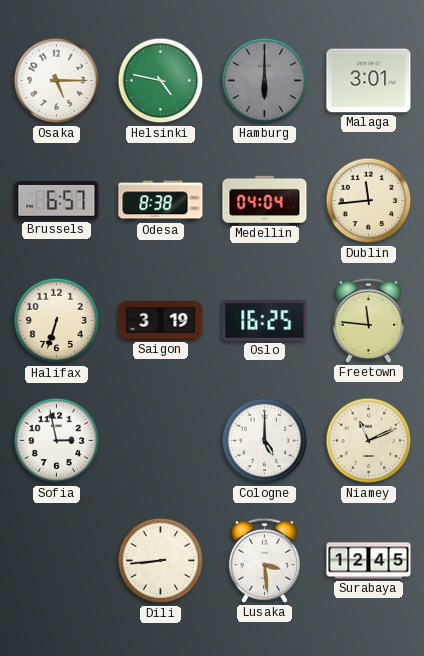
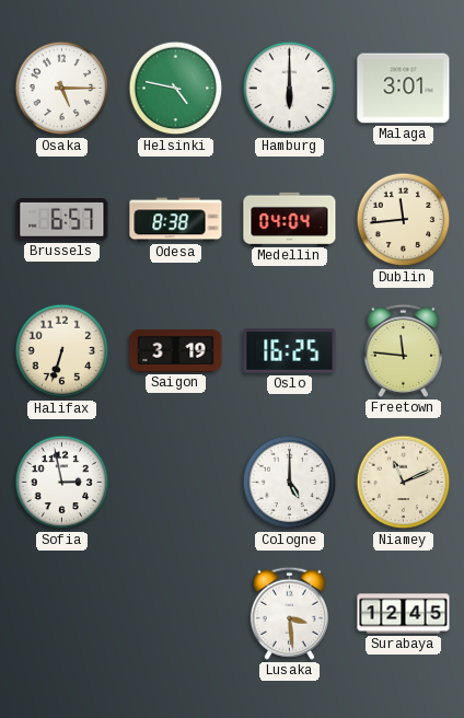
Hamburg dial: grey -> white (290, 89)
Dili: 8:44 -> none (161, 561)
